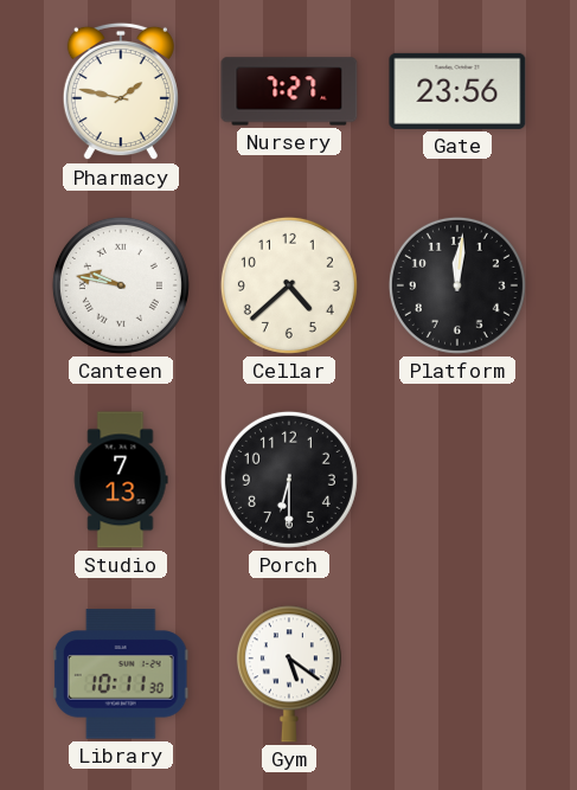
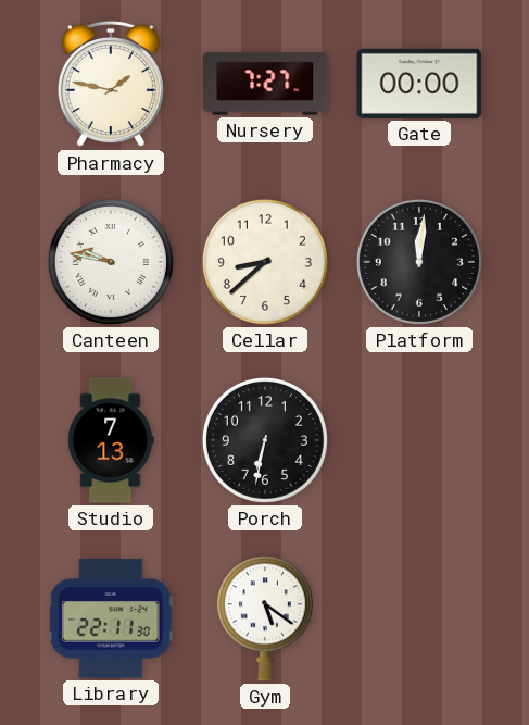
Gate: 23:56 -> 00:00 (419, 84)
Cellar: 4:38 -> 8:38 (265, 262)
Porch: 6:30 -> 6:32 (265, 440)
Library: 10:11 -> 22:11 (111, 618)
